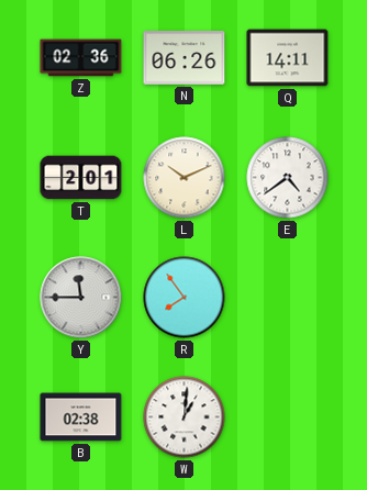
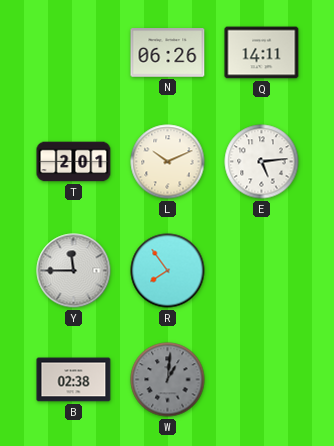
Z: 02:36 -> none (81, 58)
E: 4:39 -> 5:14 (262, 162)
W dial: white -> grey (168, 380)
